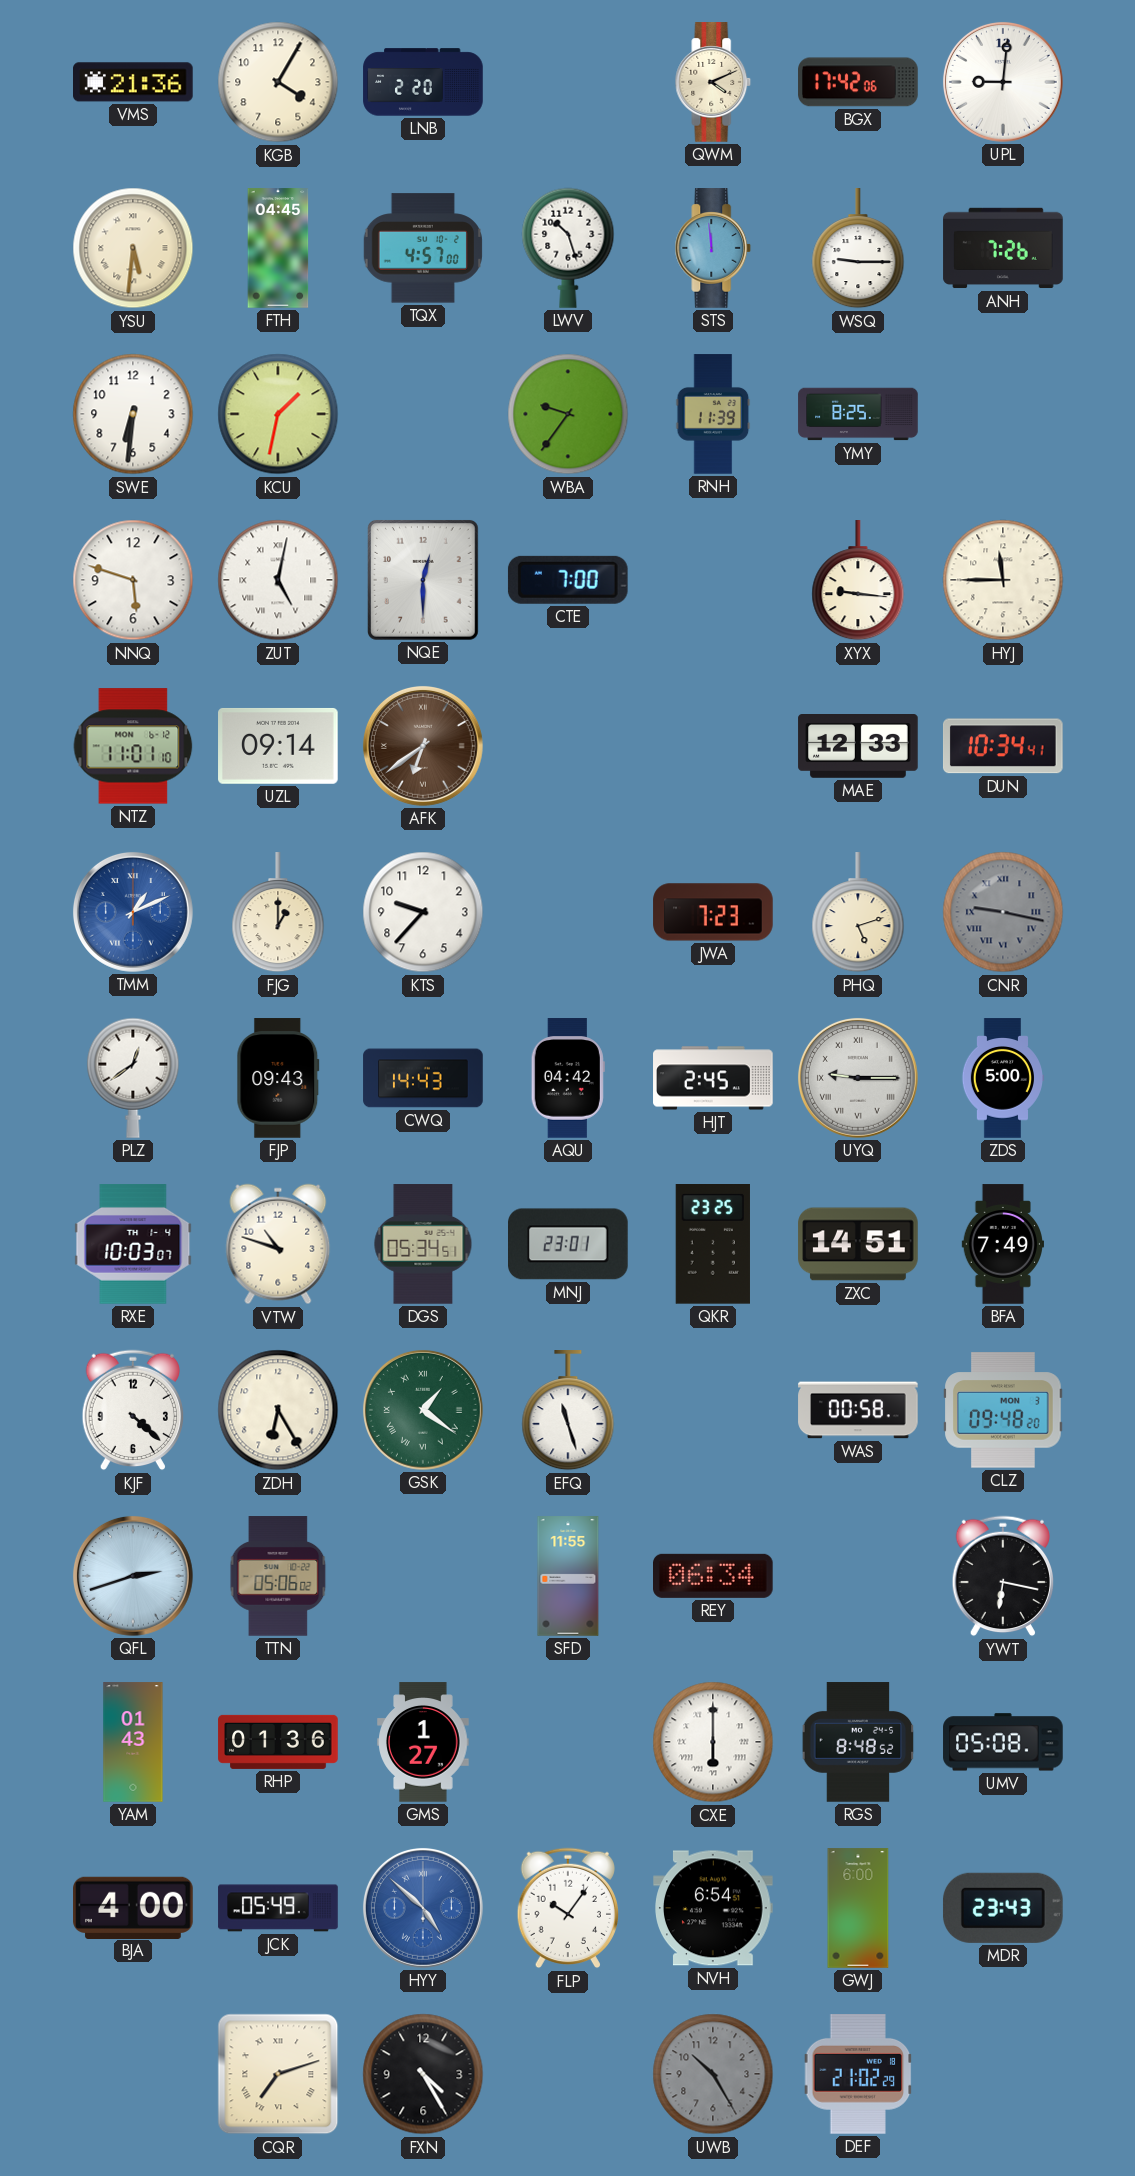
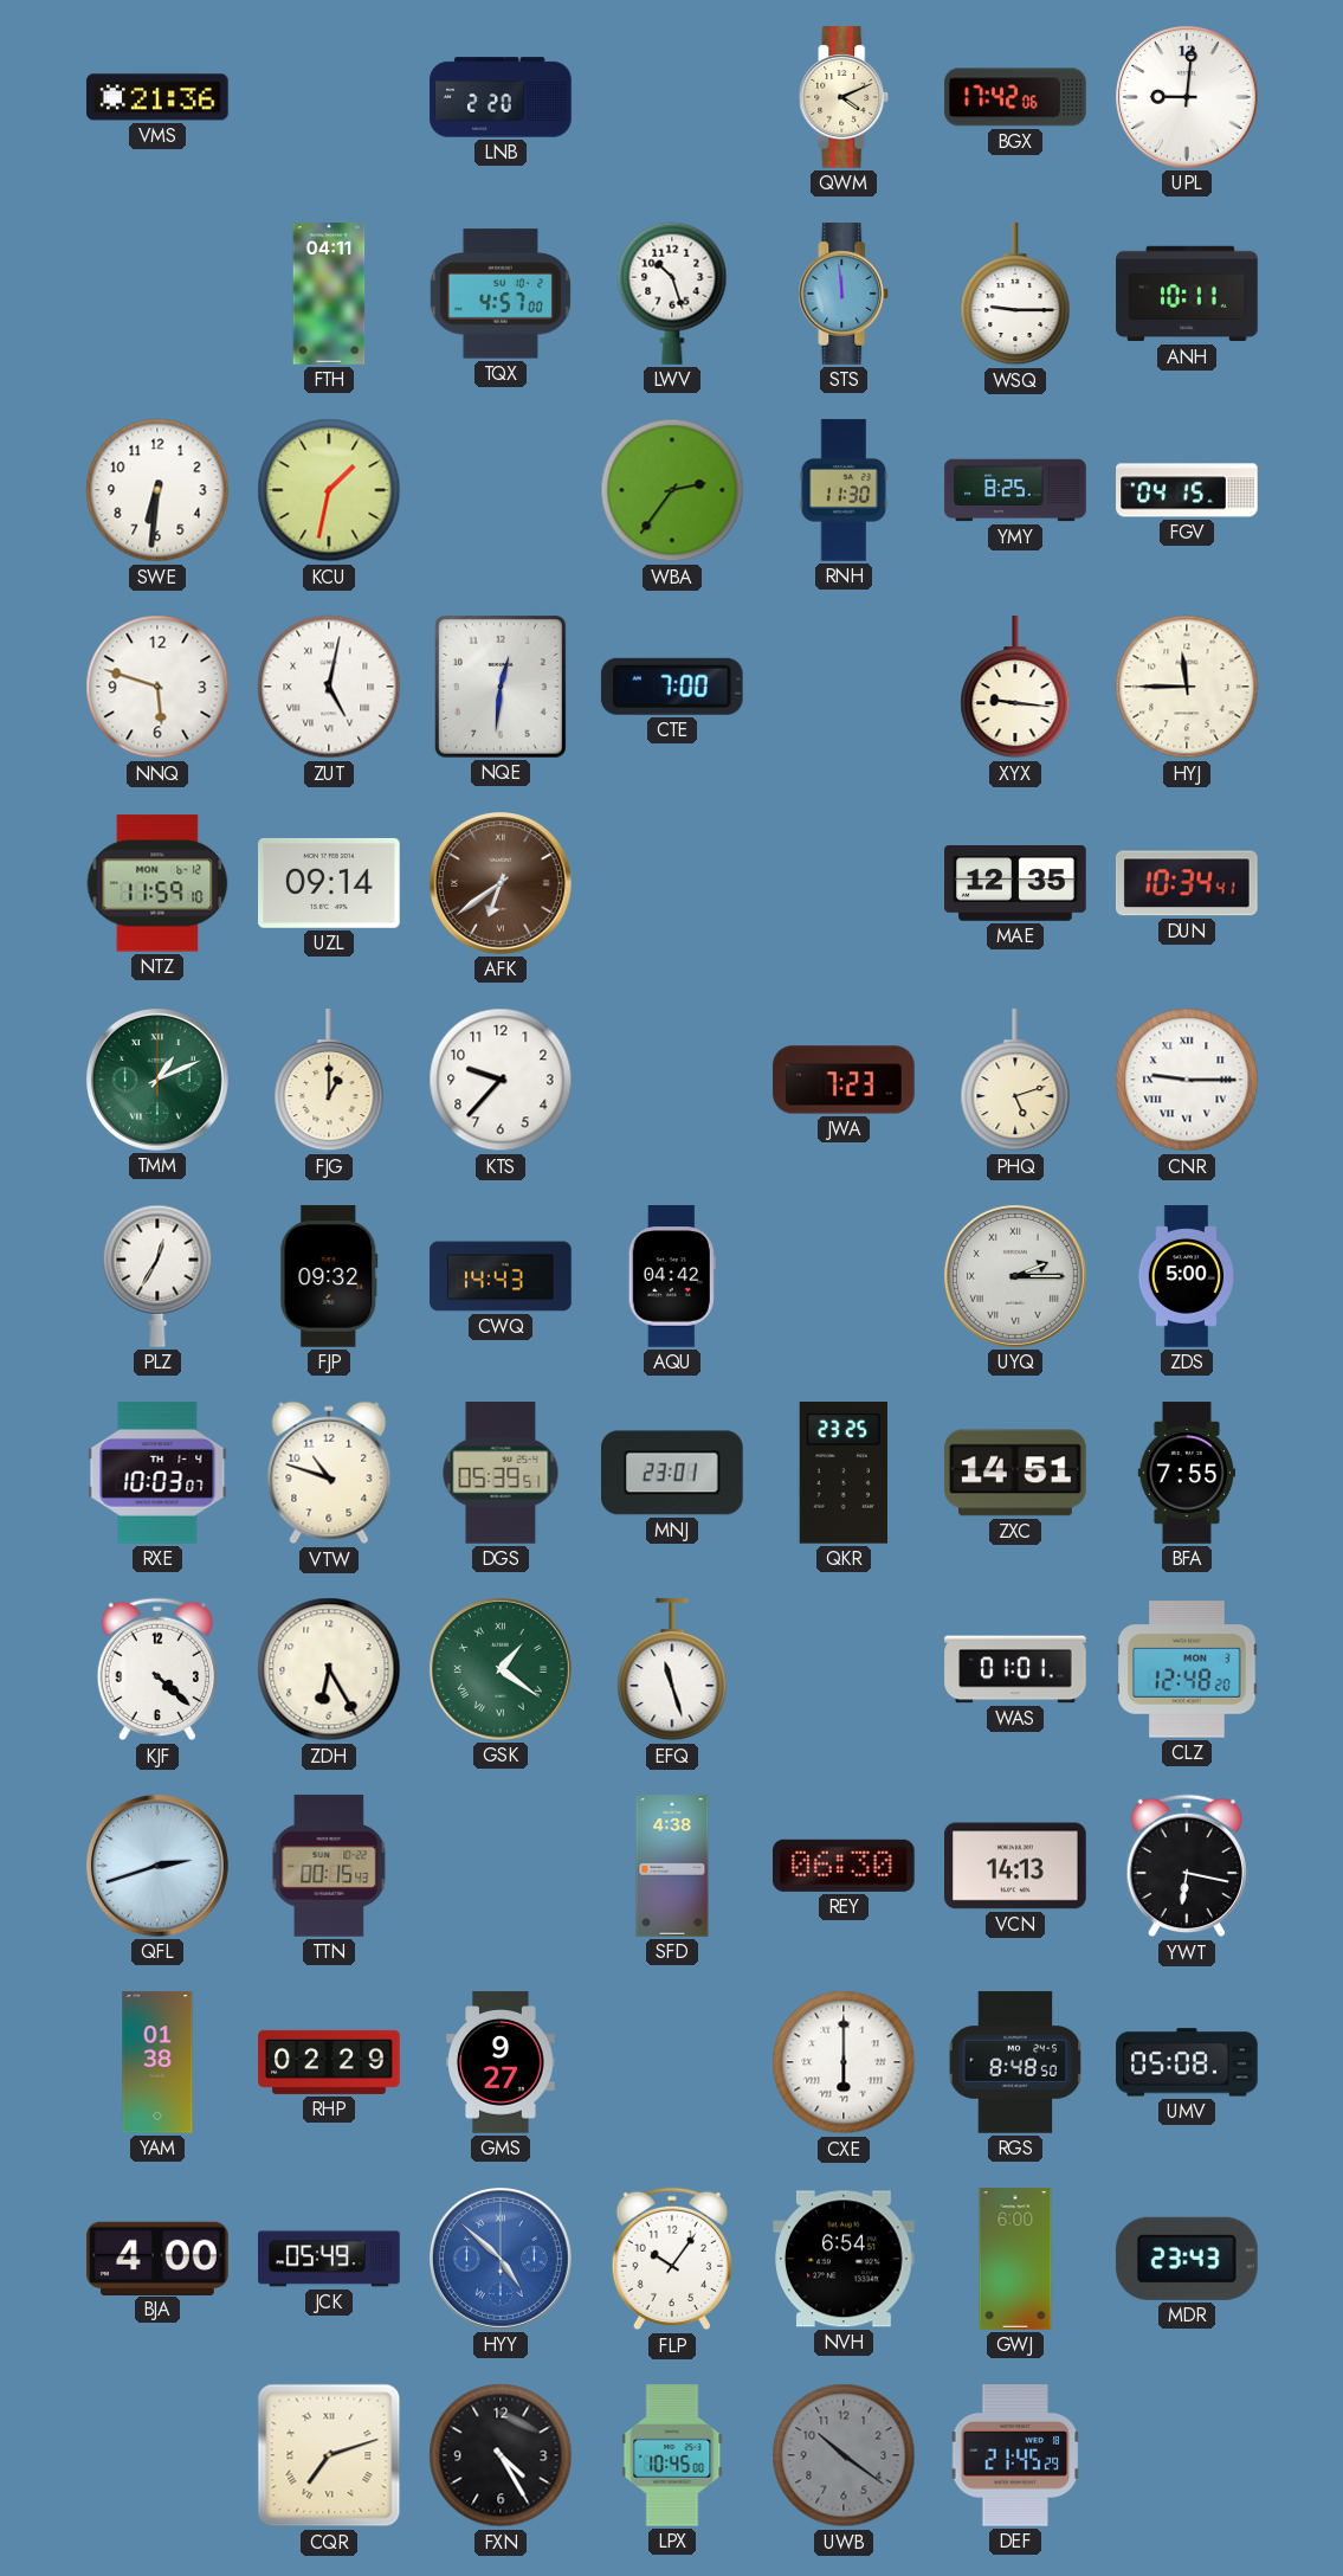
KGB: 4:05 -> none (278, 82)
YSU: 5:31 -> none (133, 248)
FTH: 04:45 -> 04:11 (329, 294)
ANH: 7:26 -> 10:11 (1187, 294)
WBA: 9:36 -> 2:36 (672, 490)
RNH: 11:39 -> 11:30 (844, 490)
FGV: none -> 04:15 (1187, 490)
NQE: 12:30 -> 12:31 (501, 687)
NTZ: 11:01 -> 11:59 (157, 883)
MAE: 12:33 -> 12:35 (1015, 884)
TMM dial: blue -> green (157, 1080)
CNR: 9:17 -> 9:15 (1187, 1080)
CNR dial: grey -> white (1187, 1080)
PLZ: 12:39 -> 12:35 (157, 1276)
FJP: 09:43 -> 09:32 (329, 1276)
HJT: 2:45 -> none (713, 1078)
UYQ: 9:15 -> 2:15 (1015, 1276)
DGS: 05:34 -> 05:39 (501, 1473)
BFA: 7:49 -> 7:55 (1186, 1473)
WAS: 00:58 -> 01:01 (1015, 1669)
CLZ: 09:48 -> 12:48 (1187, 1669)
TTN: 05:06 -> 00:15 (329, 1866)
SFD: 11:55 -> 4:38 (672, 1866)
REY: 06:34 -> 06:30 (845, 1866)
VCN: none -> 14:13 (1015, 1866)
YAM: 01:43 -> 01:38 (157, 2062)
RHP: 01:36 -> 02:29 (329, 2062)
GMS: 1:27 -> 9:27 (501, 2062)
RGS: 8:48:52 -> 8:48:50 (1015, 2062)
LPX: none -> 10:45 (672, 2455)
UWB: 10:25 -> 10:21 (844, 2455)
DEF: 21:02 -> 21:45 (1015, 2456)
